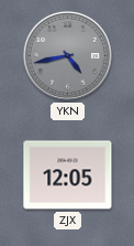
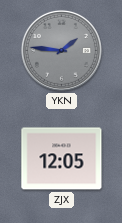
YKN: 4:43 -> 1:46 (61, 50)
